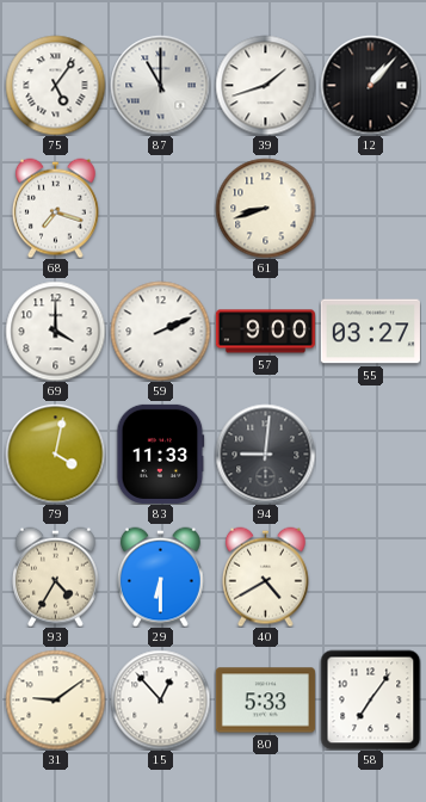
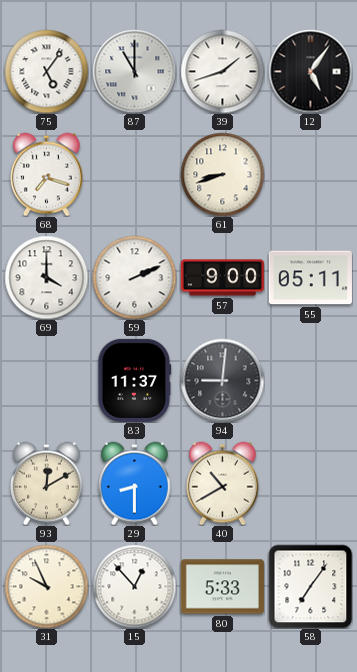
12: 1:07 -> 5:06 (310, 71)
55: 03:27 -> 05:11 (310, 278)
79: 4:02 -> none (55, 454)
83: 11:33 -> 11:37 (135, 380)
93: 4:35 -> 12:10 (46, 483)
29: 6:30 -> 8:30 (134, 483)
40: 4:40 -> 10:40 (222, 483)
31: 9:09 -> 9:56 (46, 586)
